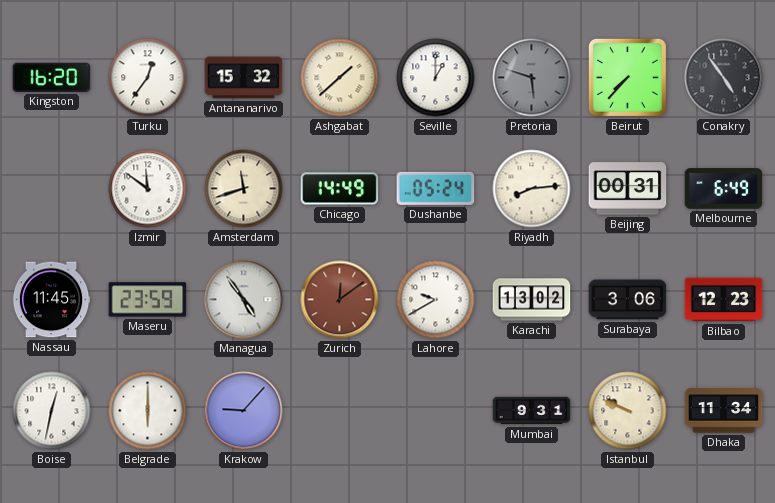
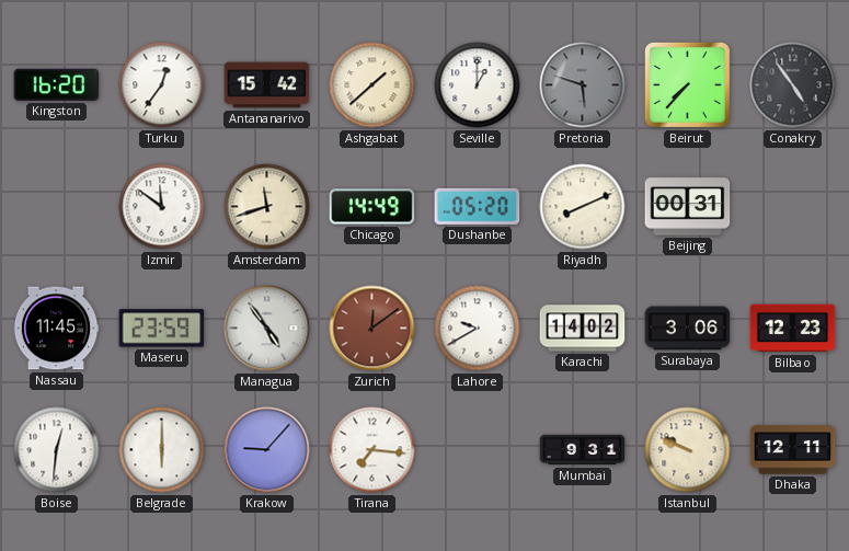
Antananarivo: 15:32 -> 15:42 (267, 85)
Dushanbe: 05:24 -> 05:20 (478, 206)
Riyadh: 8:14 -> 8:11 (583, 207)
Melbourne: 6:49 -> none (724, 189)
Karachi: 13:02 -> 14:02 (583, 329)
Boise: 12:32 -> 12:31 (57, 450)
Tirana: none -> 7:16 (372, 450)
Dhaka: 11:34 -> 12:11 (793, 450)
